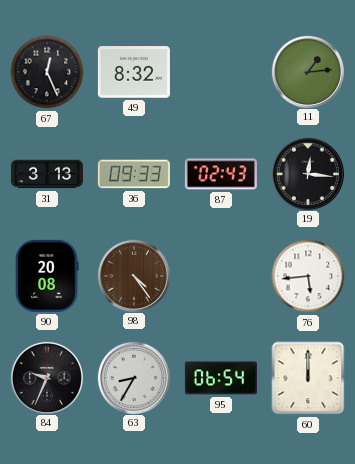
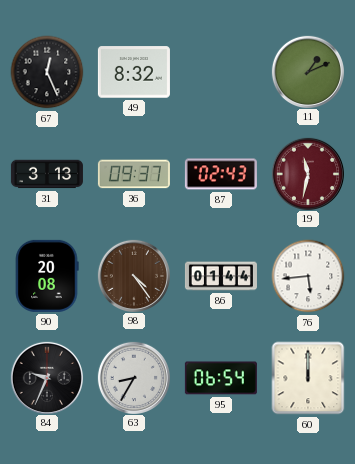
11: 1:14 -> 1:11 (307, 71)
36: 09:33 -> 09:37 (134, 174)
19: 12:16 -> 11:32 (307, 173)
19 dial: black -> burgundy (307, 173)
86: none -> 01:44 (221, 276)
